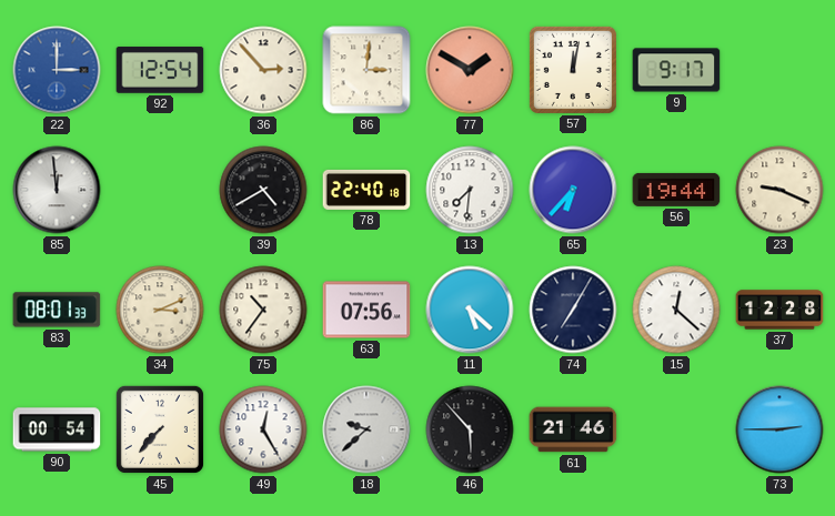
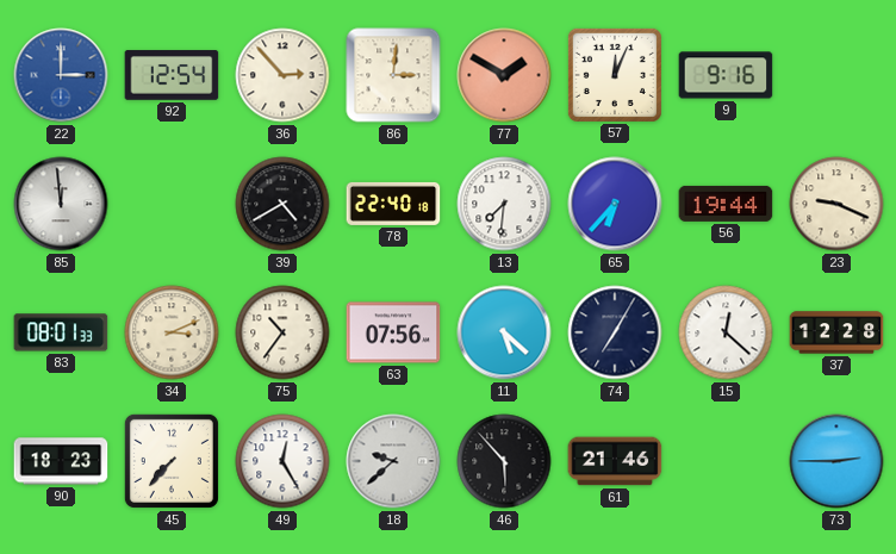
57: 12:02 -> 12:04 (615, 75)
9: 9:17 -> 9:16 (726, 75)
90: 00:54 -> 18:23 (61, 461)
